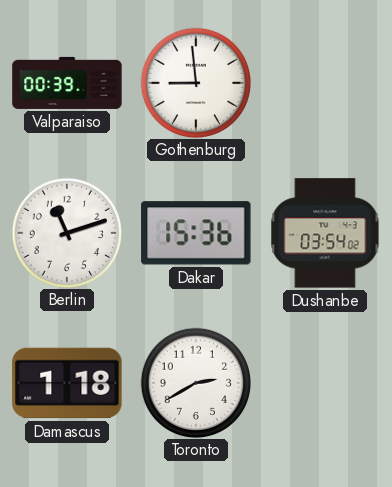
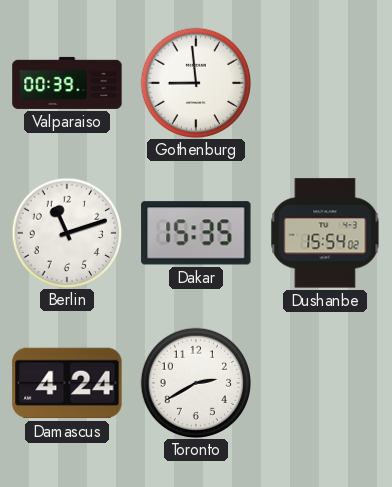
Dakar: 15:36 -> 15:35 (196, 233)
Dushanbe: 03:54 -> 15:54 (325, 233)
Damascus: 1:18 -> 4:24 (67, 383)
